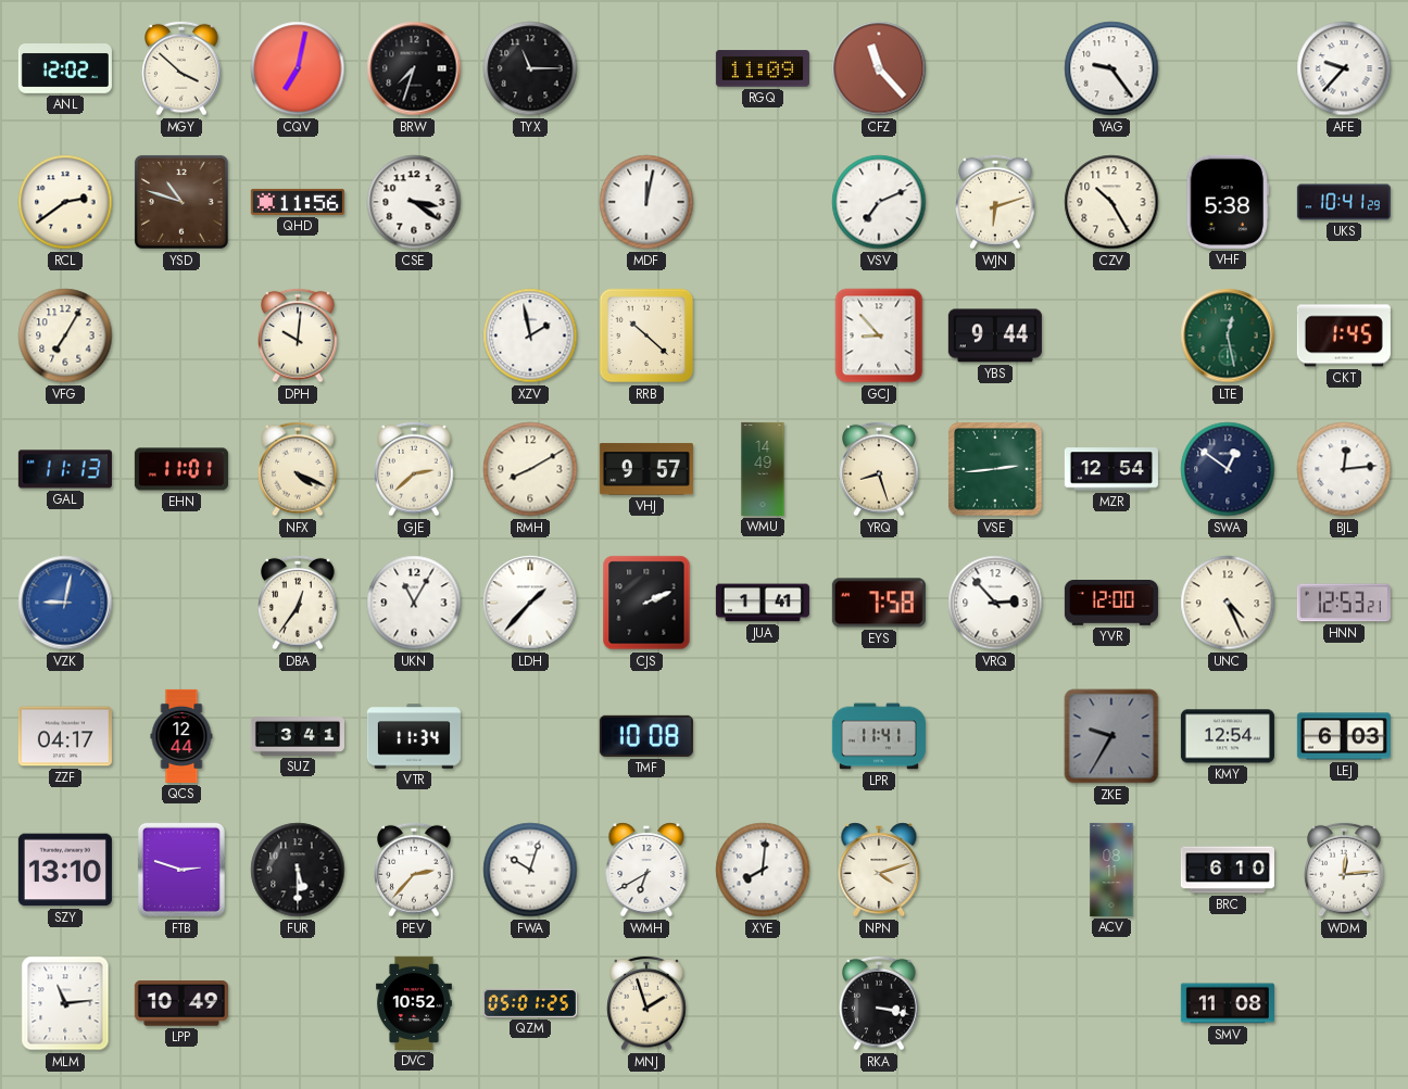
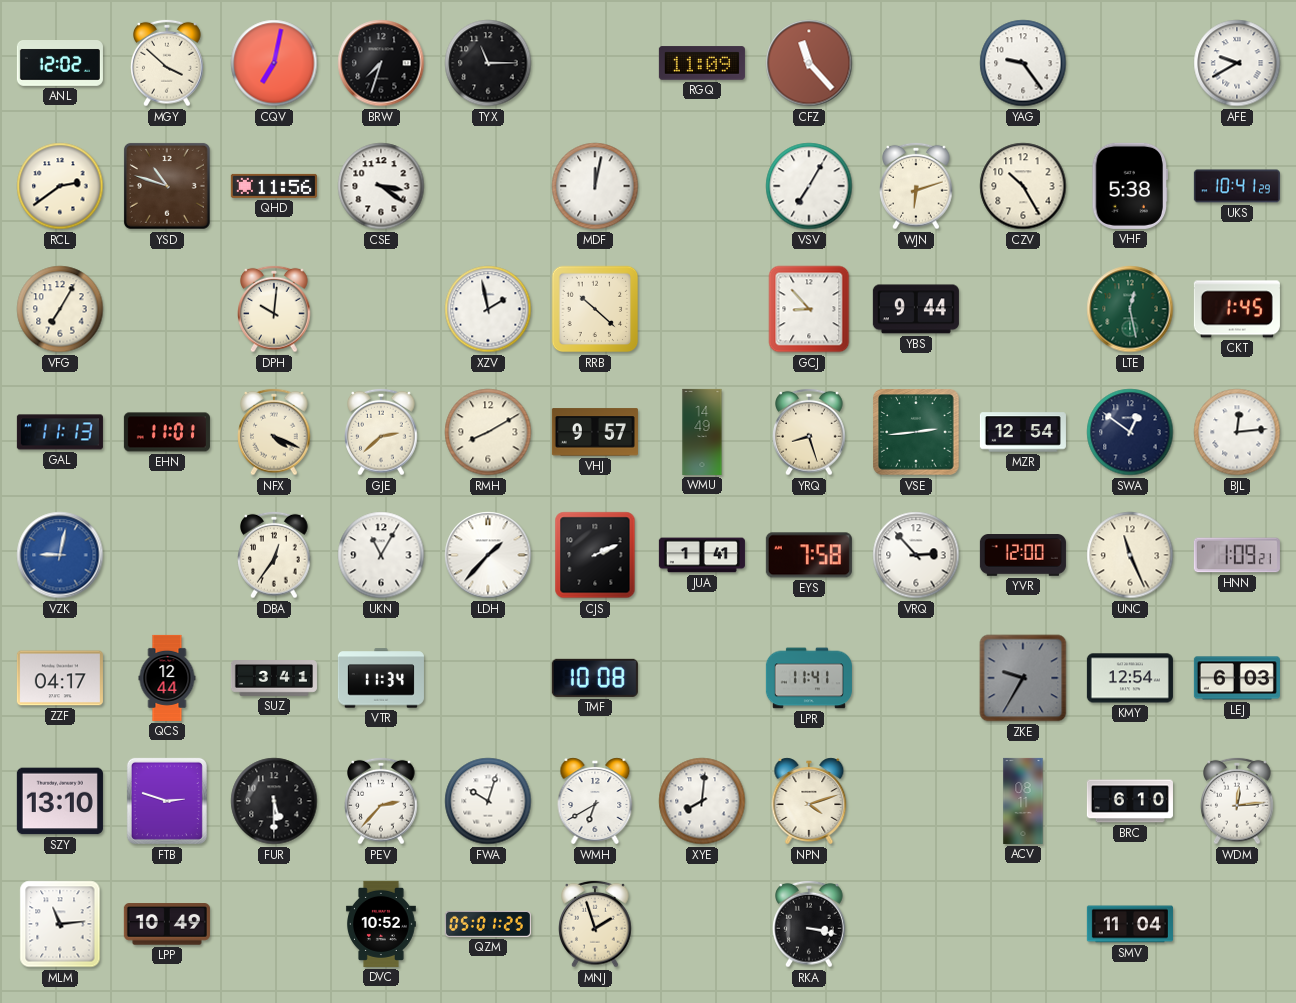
AFE: 9:37 -> 9:40 (1237, 63)
VSV: 7:11 -> 7:05 (809, 186)
UNC: 4:26 -> 11:26 (1130, 555)
HNN: 12:53 -> 1:09 (1237, 555)
SMV: 11:08 -> 11:04 (1130, 924)
